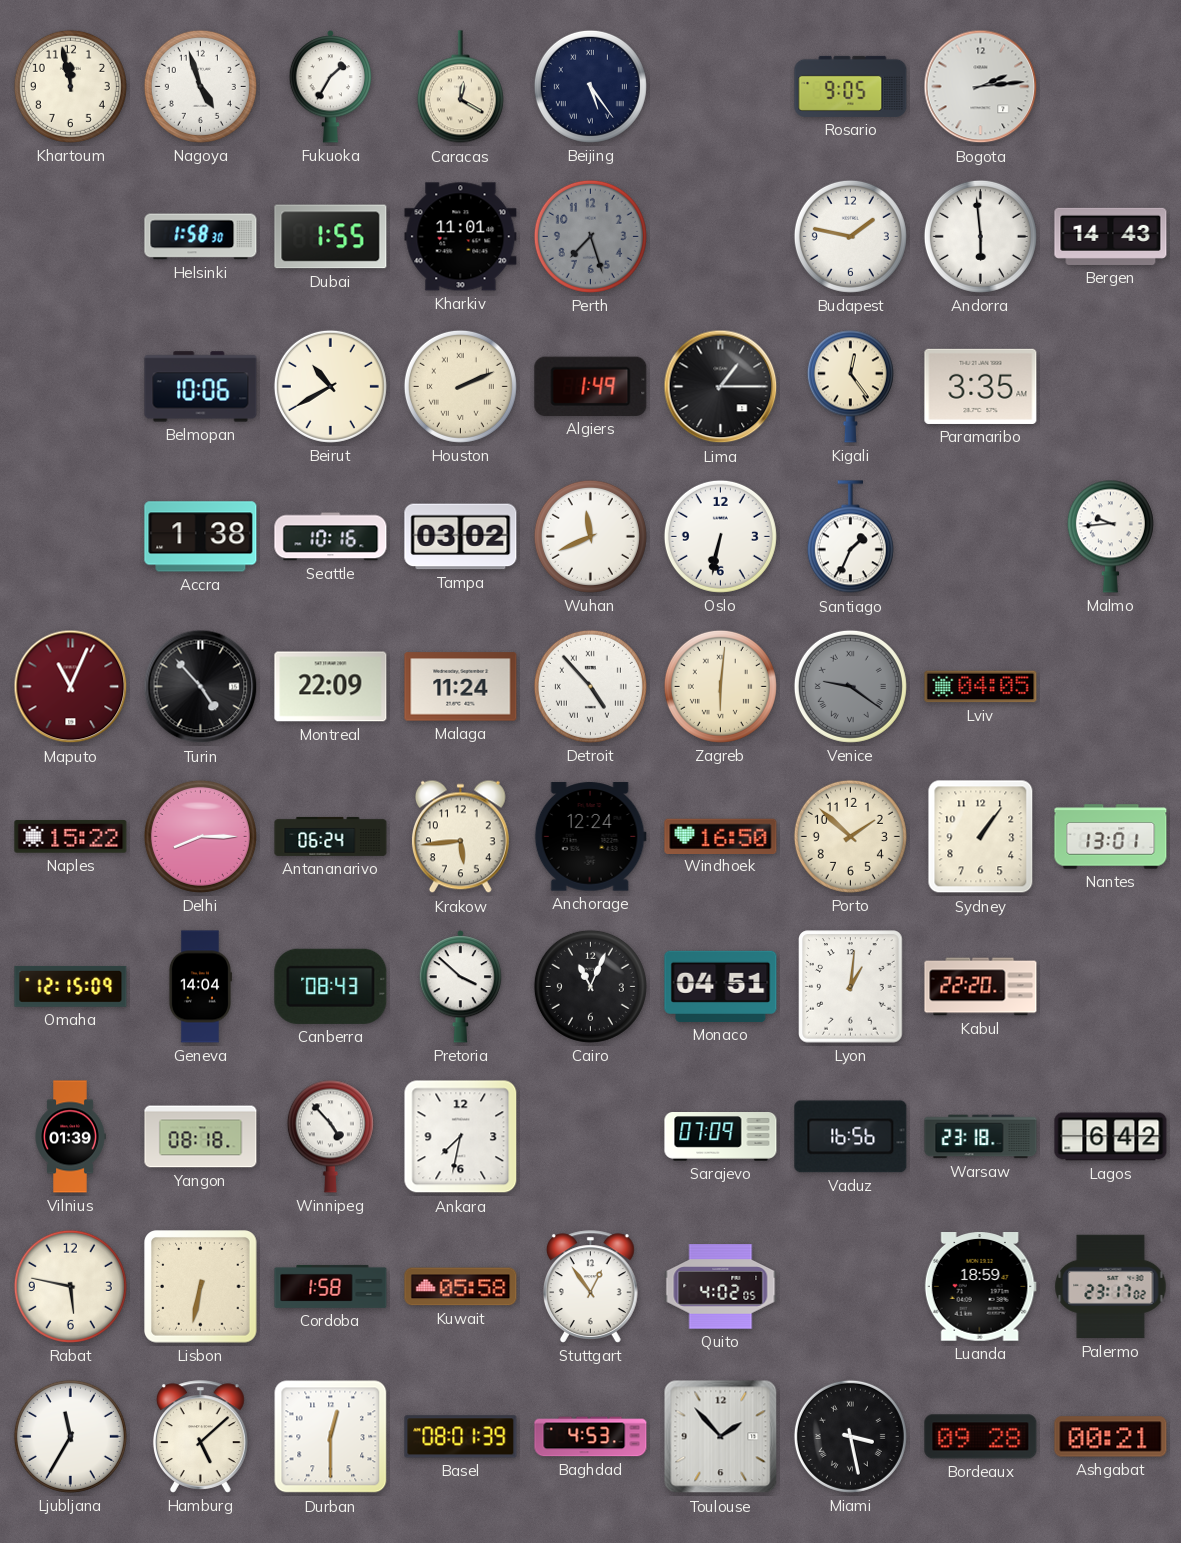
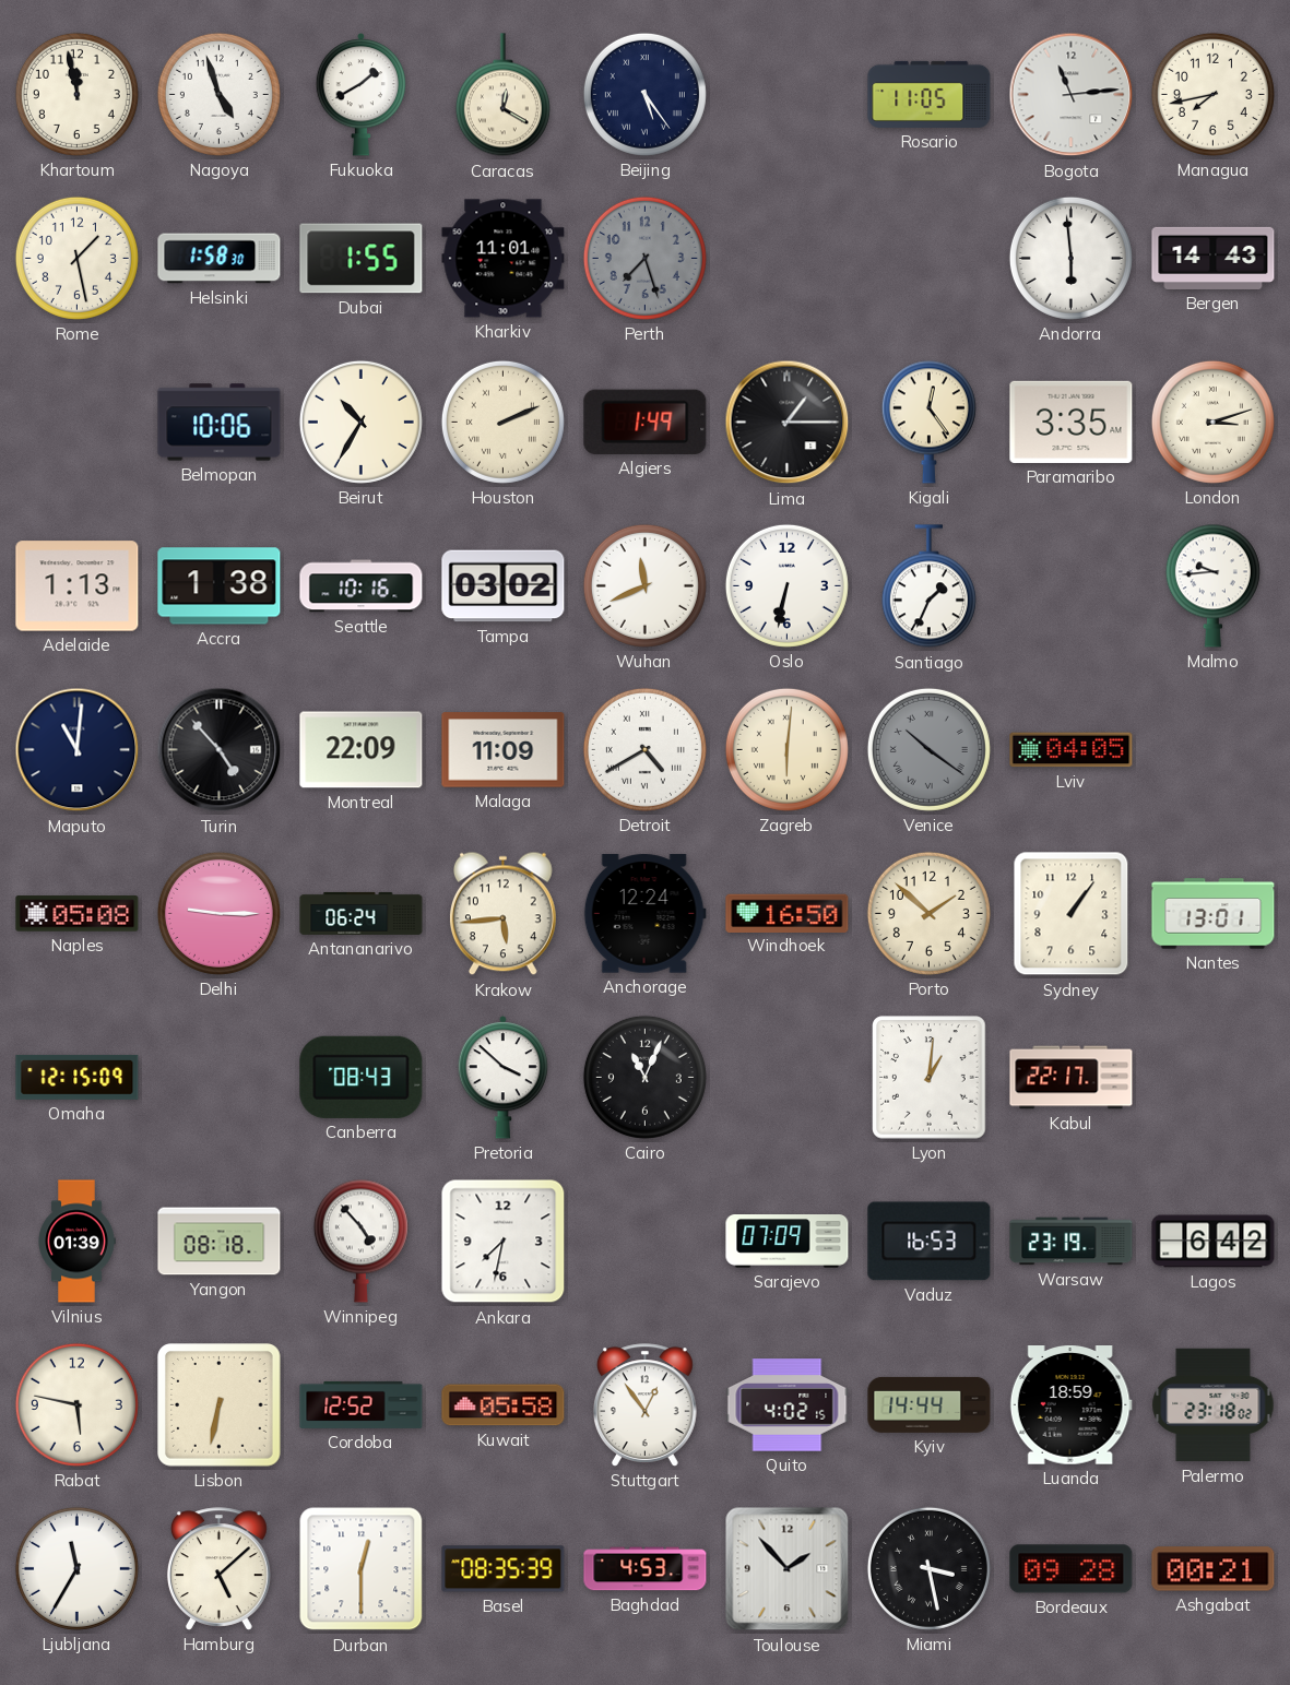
Fukuoka: 1:35 -> 1:40 (362, 95)
Rosario: 9:05 -> 11:05 (930, 94)
Bogota: 2:14 -> 11:14 (1072, 95)
Managua: none -> 7:43 (1212, 94)
Rome: none -> 1:28 (76, 258)
Budapest: 1:47 -> none (850, 236)
Beirut: 10:40 -> 10:35 (360, 422)
London: none -> 3:12 (1212, 422)
Adelaide: none -> 1:13 (78, 586)
Maputo: 11:04 -> 11:01 (78, 750)
Maputo dial: burgundy -> navy (78, 750)
Malaga: 11:24 -> 11:09 (504, 750)
Detroit: 4:53 -> 4:40 (644, 749)
Venice: 9:21 -> 10:21 (928, 749)
Naples: 15:22 -> 05:08 (78, 914)
Delhi: 8:15 -> 9:15 (218, 913)
Geneva: 14:04 -> none (200, 987)
Monaco: 04:51 -> none (721, 986)
Kabul: 22:20 -> 22:17 (1072, 1078)
Vaduz: 16:56 -> 16:53 (930, 1242)
Warsaw: 23:18 -> 23:19 (1072, 1242)
Cordoba: 1:58 -> 12:52 (362, 1404)
Quito: 4:02:05 -> 4:02:15 (788, 1405)
Kyiv: none -> 14:44 (930, 1404)
Palermo: 23:17 -> 23:18 (1214, 1405)
Basel: 08:01 -> 08:35 (504, 1569)
